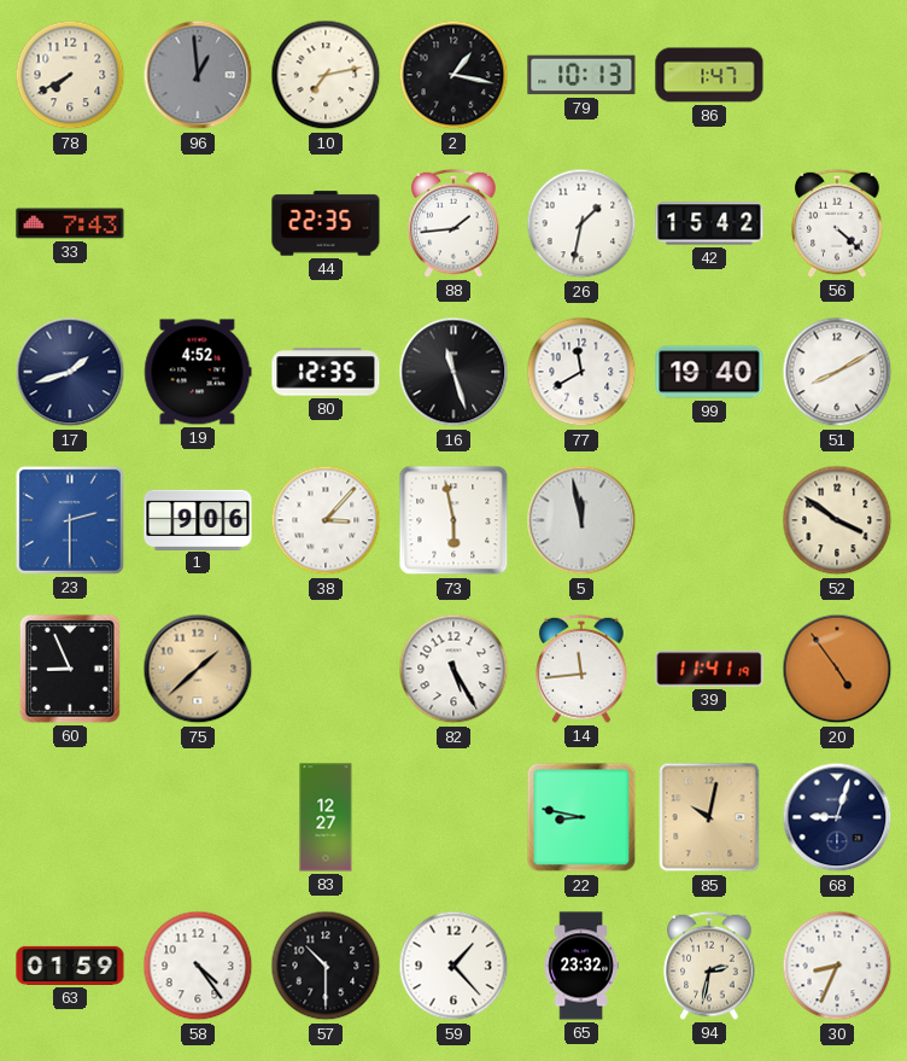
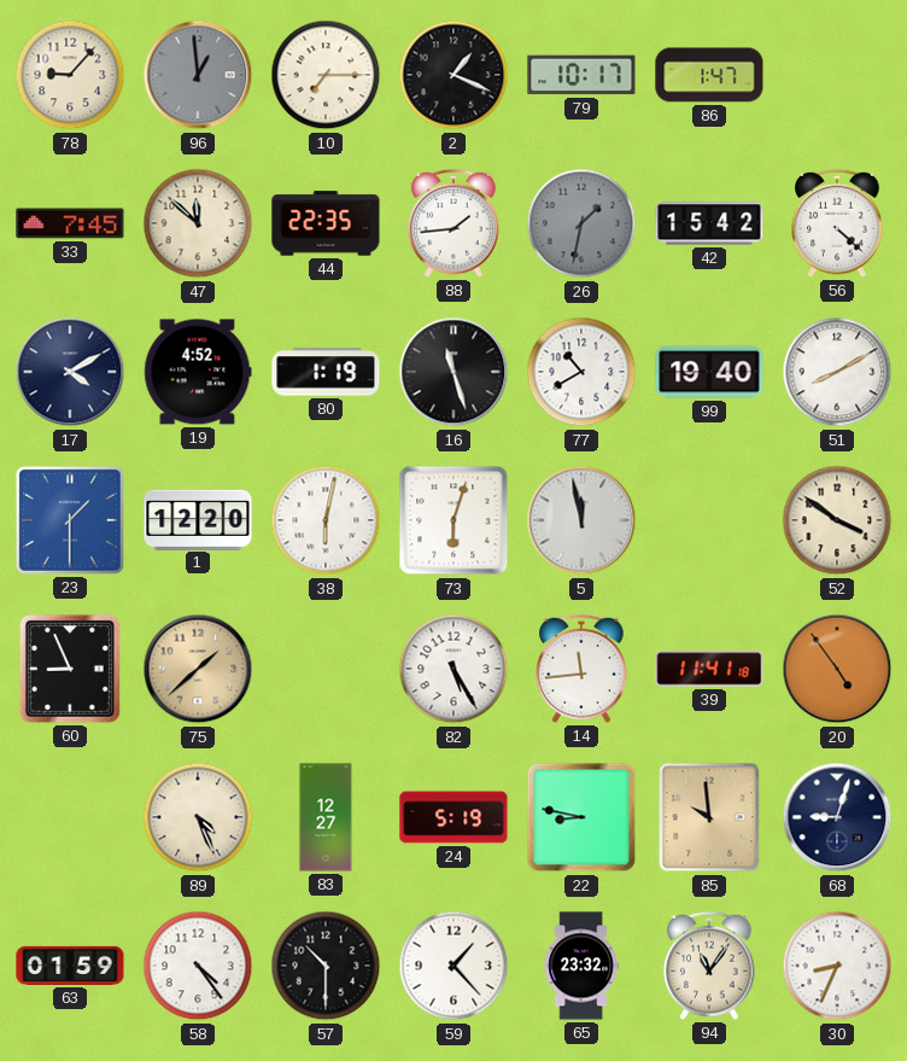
78: 7:40 -> 9:07 (70, 75)
10: 7:13 -> 7:15 (326, 75)
2: 1:17 -> 1:19 (453, 75)
79: 10:13 -> 10:17 (581, 75)
33: 7:43 -> 7:45 (70, 223)
47: none -> 11:52 (198, 223)
26 dial: white -> grey (581, 223)
17: 1:42 -> 4:10 (70, 372)
80: 12:35 -> 1:19 (326, 372)
77: 11:40 -> 10:40 (581, 372)
23: 2:30 -> 1:30 (70, 520)
1: 9:06 -> 12:20 (198, 519)
38: 3:07 -> 6:02 (326, 520)
73: 5:58 -> 6:03 (453, 520)
39: 11:41:19 -> 11:41:18 (709, 669)
89: none -> 4:26 (198, 817)
24: none -> 5:19 (453, 817)
85: 10:02 -> 9:59 (709, 817)
94: 2:32 -> 11:06 (709, 966)
